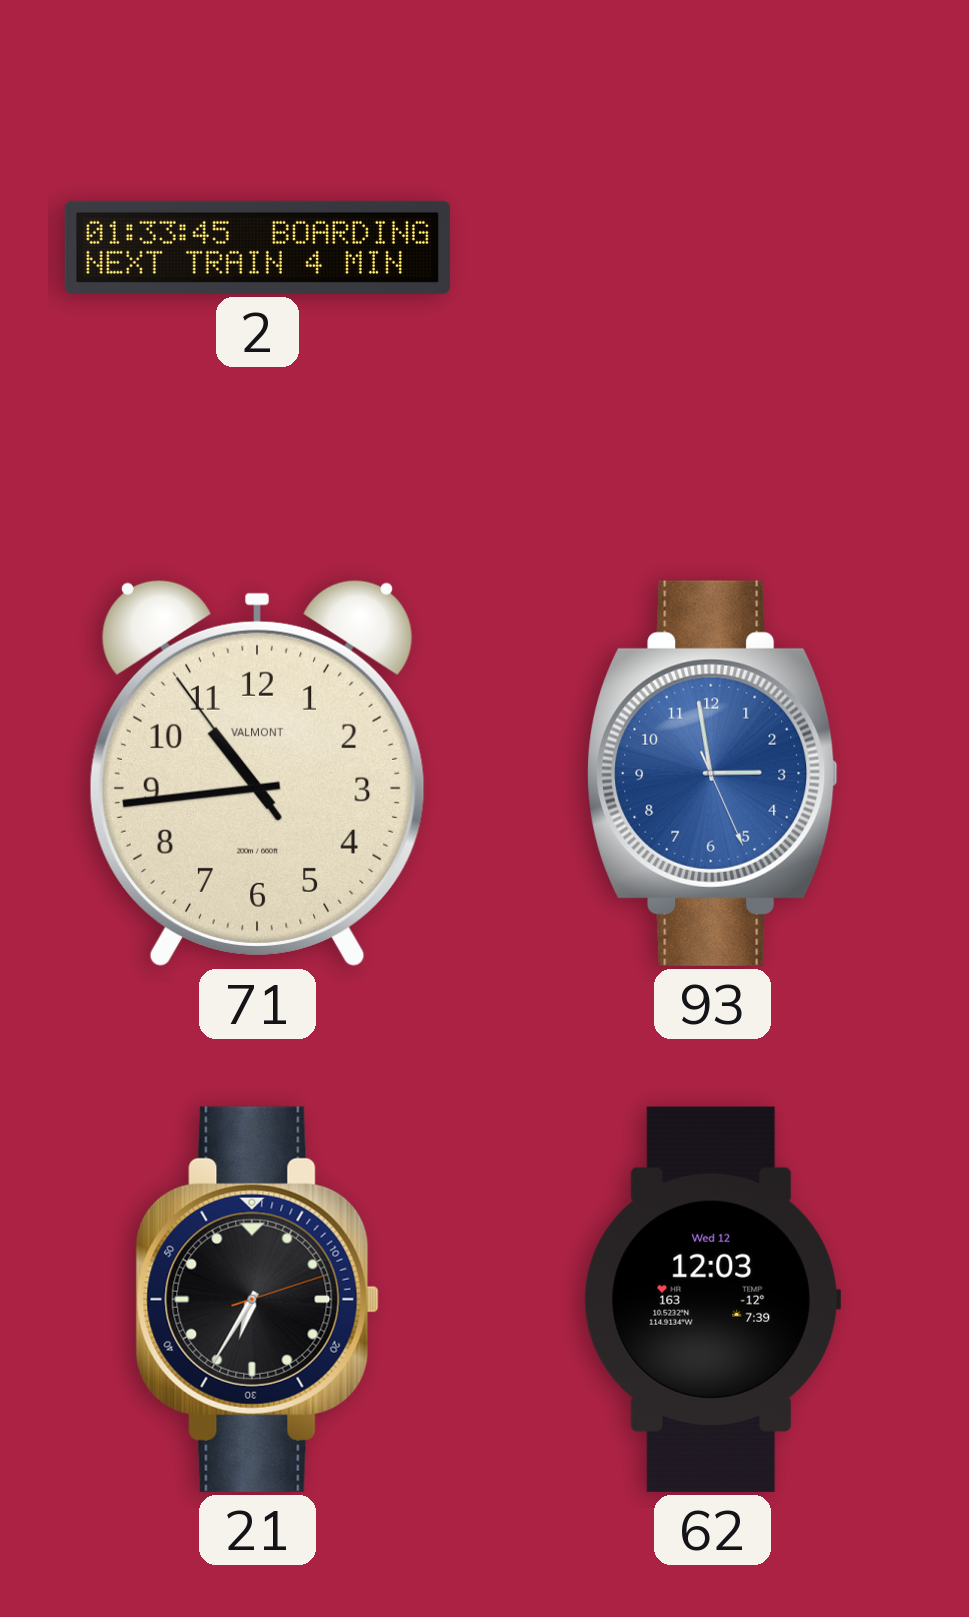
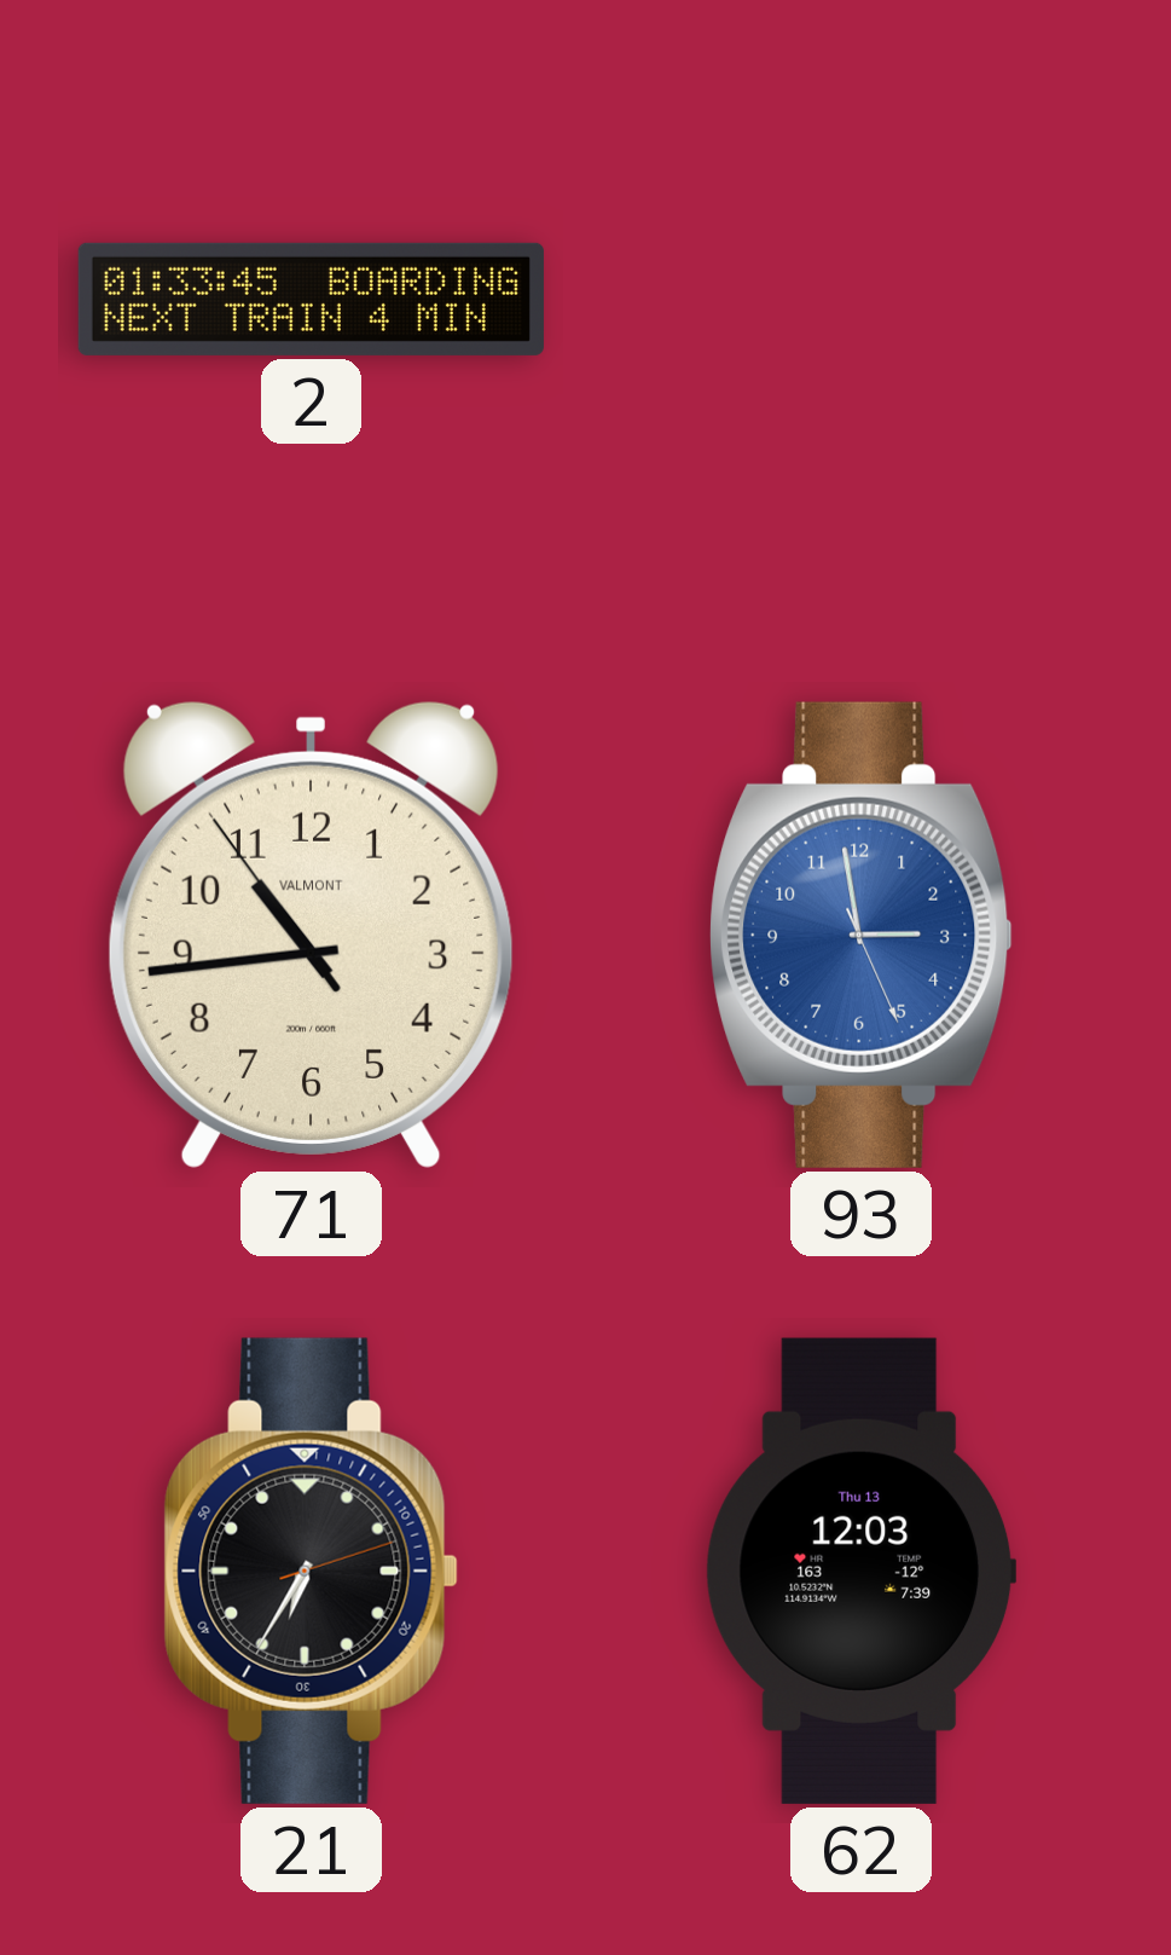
62 date: Wed 12 -> Thu 13 (860, 1571)
